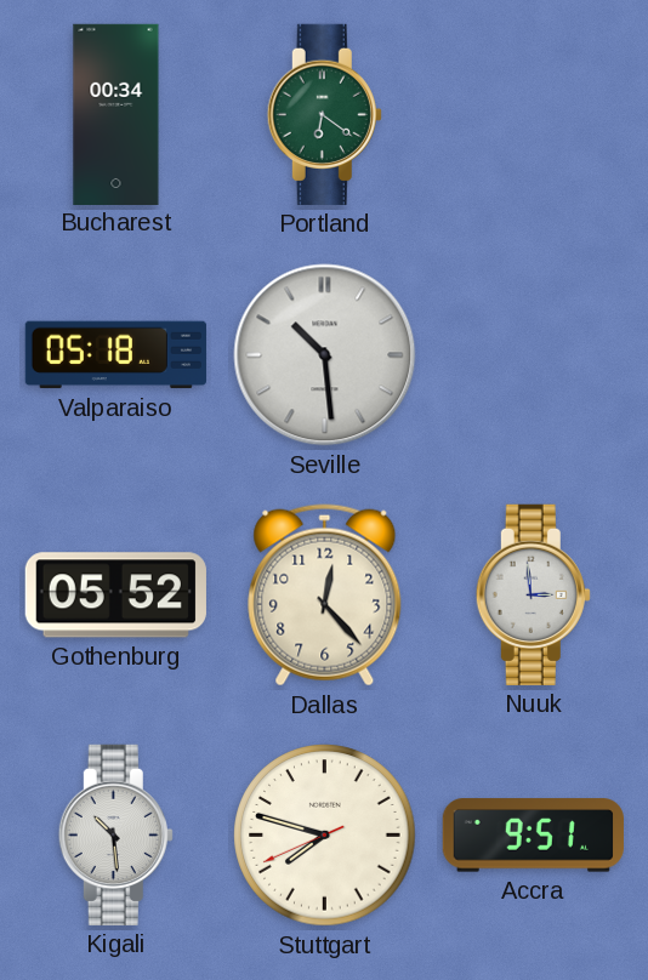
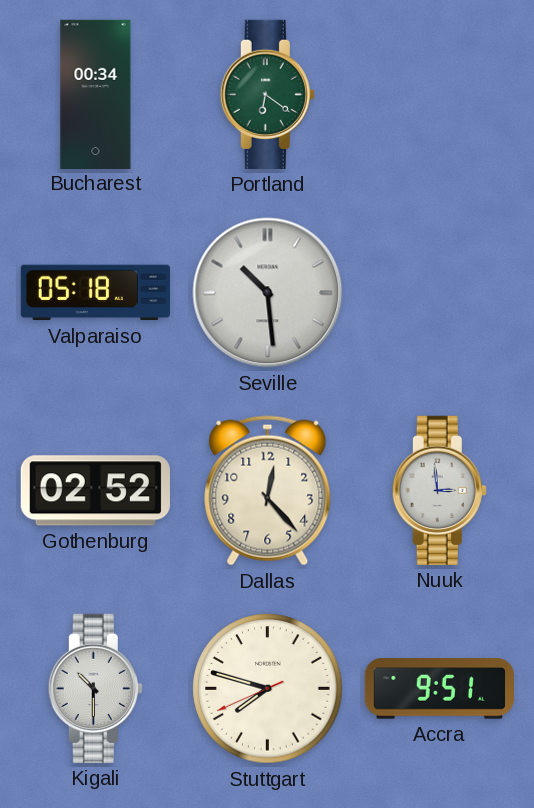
Gothenburg: 05:52 -> 02:52 (95, 491)
Kigali: 10:29 -> 10:30 (95, 688)
